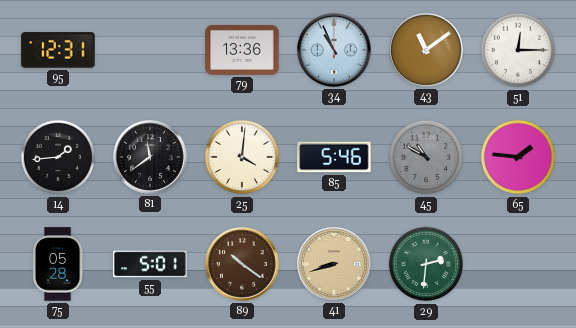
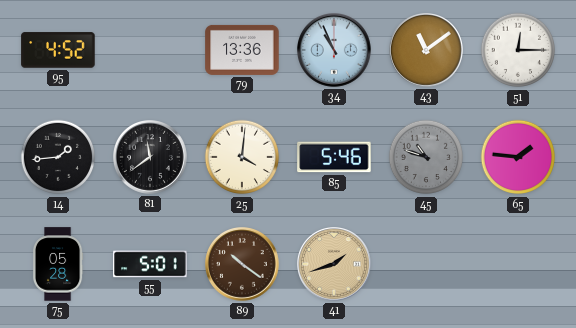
95: 12:31 -> 4:52 (58, 50)
45: 10:50 -> 10:48 (426, 157)
41: 8:42 -> 1:42 (335, 265)
29: 2:31 -> none (426, 264)
